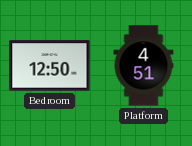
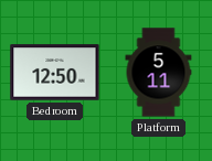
Platform: 4:51 -> 5:11 (159, 73)
